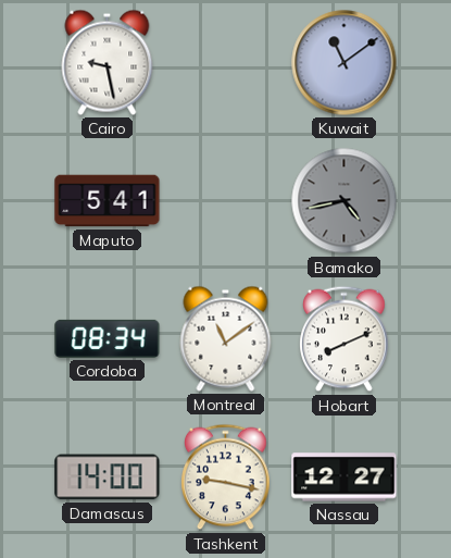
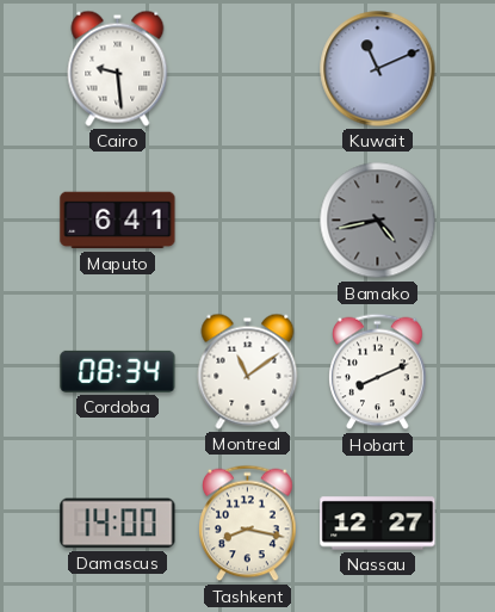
Cairo: 9:28 -> 9:29 (118, 68)
Kuwait: 11:09 -> 11:11 (378, 69)
Maputo: 5:41 -> 6:41 (118, 221)
Tashkent: 9:17 -> 8:17 (248, 524)
